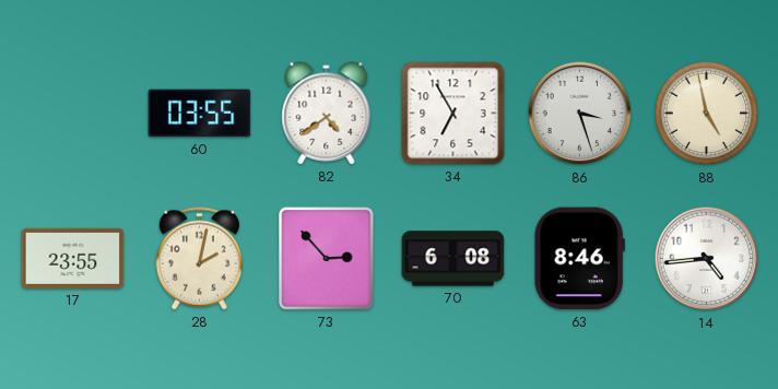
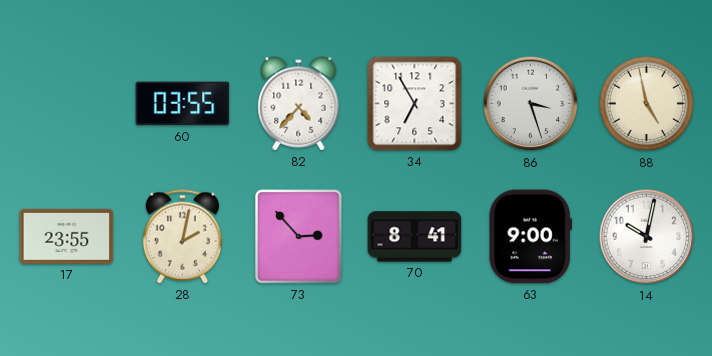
82: 4:39 -> 4:37 (299, 104)
70: 6:08 -> 8:41 (415, 237)
63: 8:46 -> 9:00 (530, 237)
14: 4:44 -> 10:02 (647, 237)
